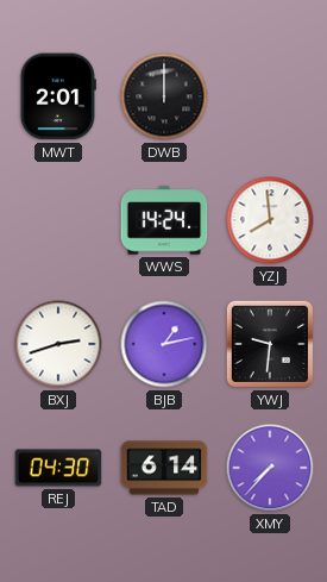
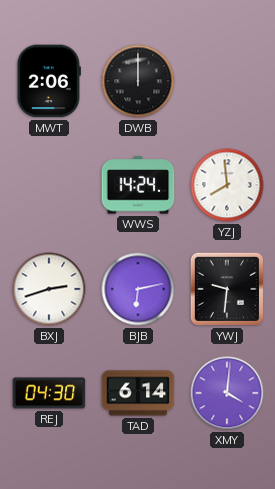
MWT: 2:01 -> 2:06 (49, 81)
BJB: 1:13 -> 6:13 (138, 289)
XMY: 7:37 -> 4:01 (227, 393)
